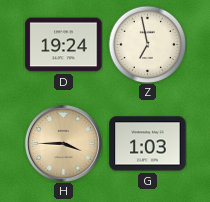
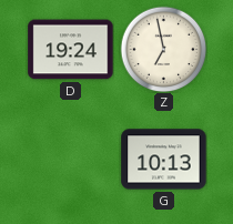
H: 3:45 -> none (63, 143)
G: 1:03 -> 10:13 (164, 160)
